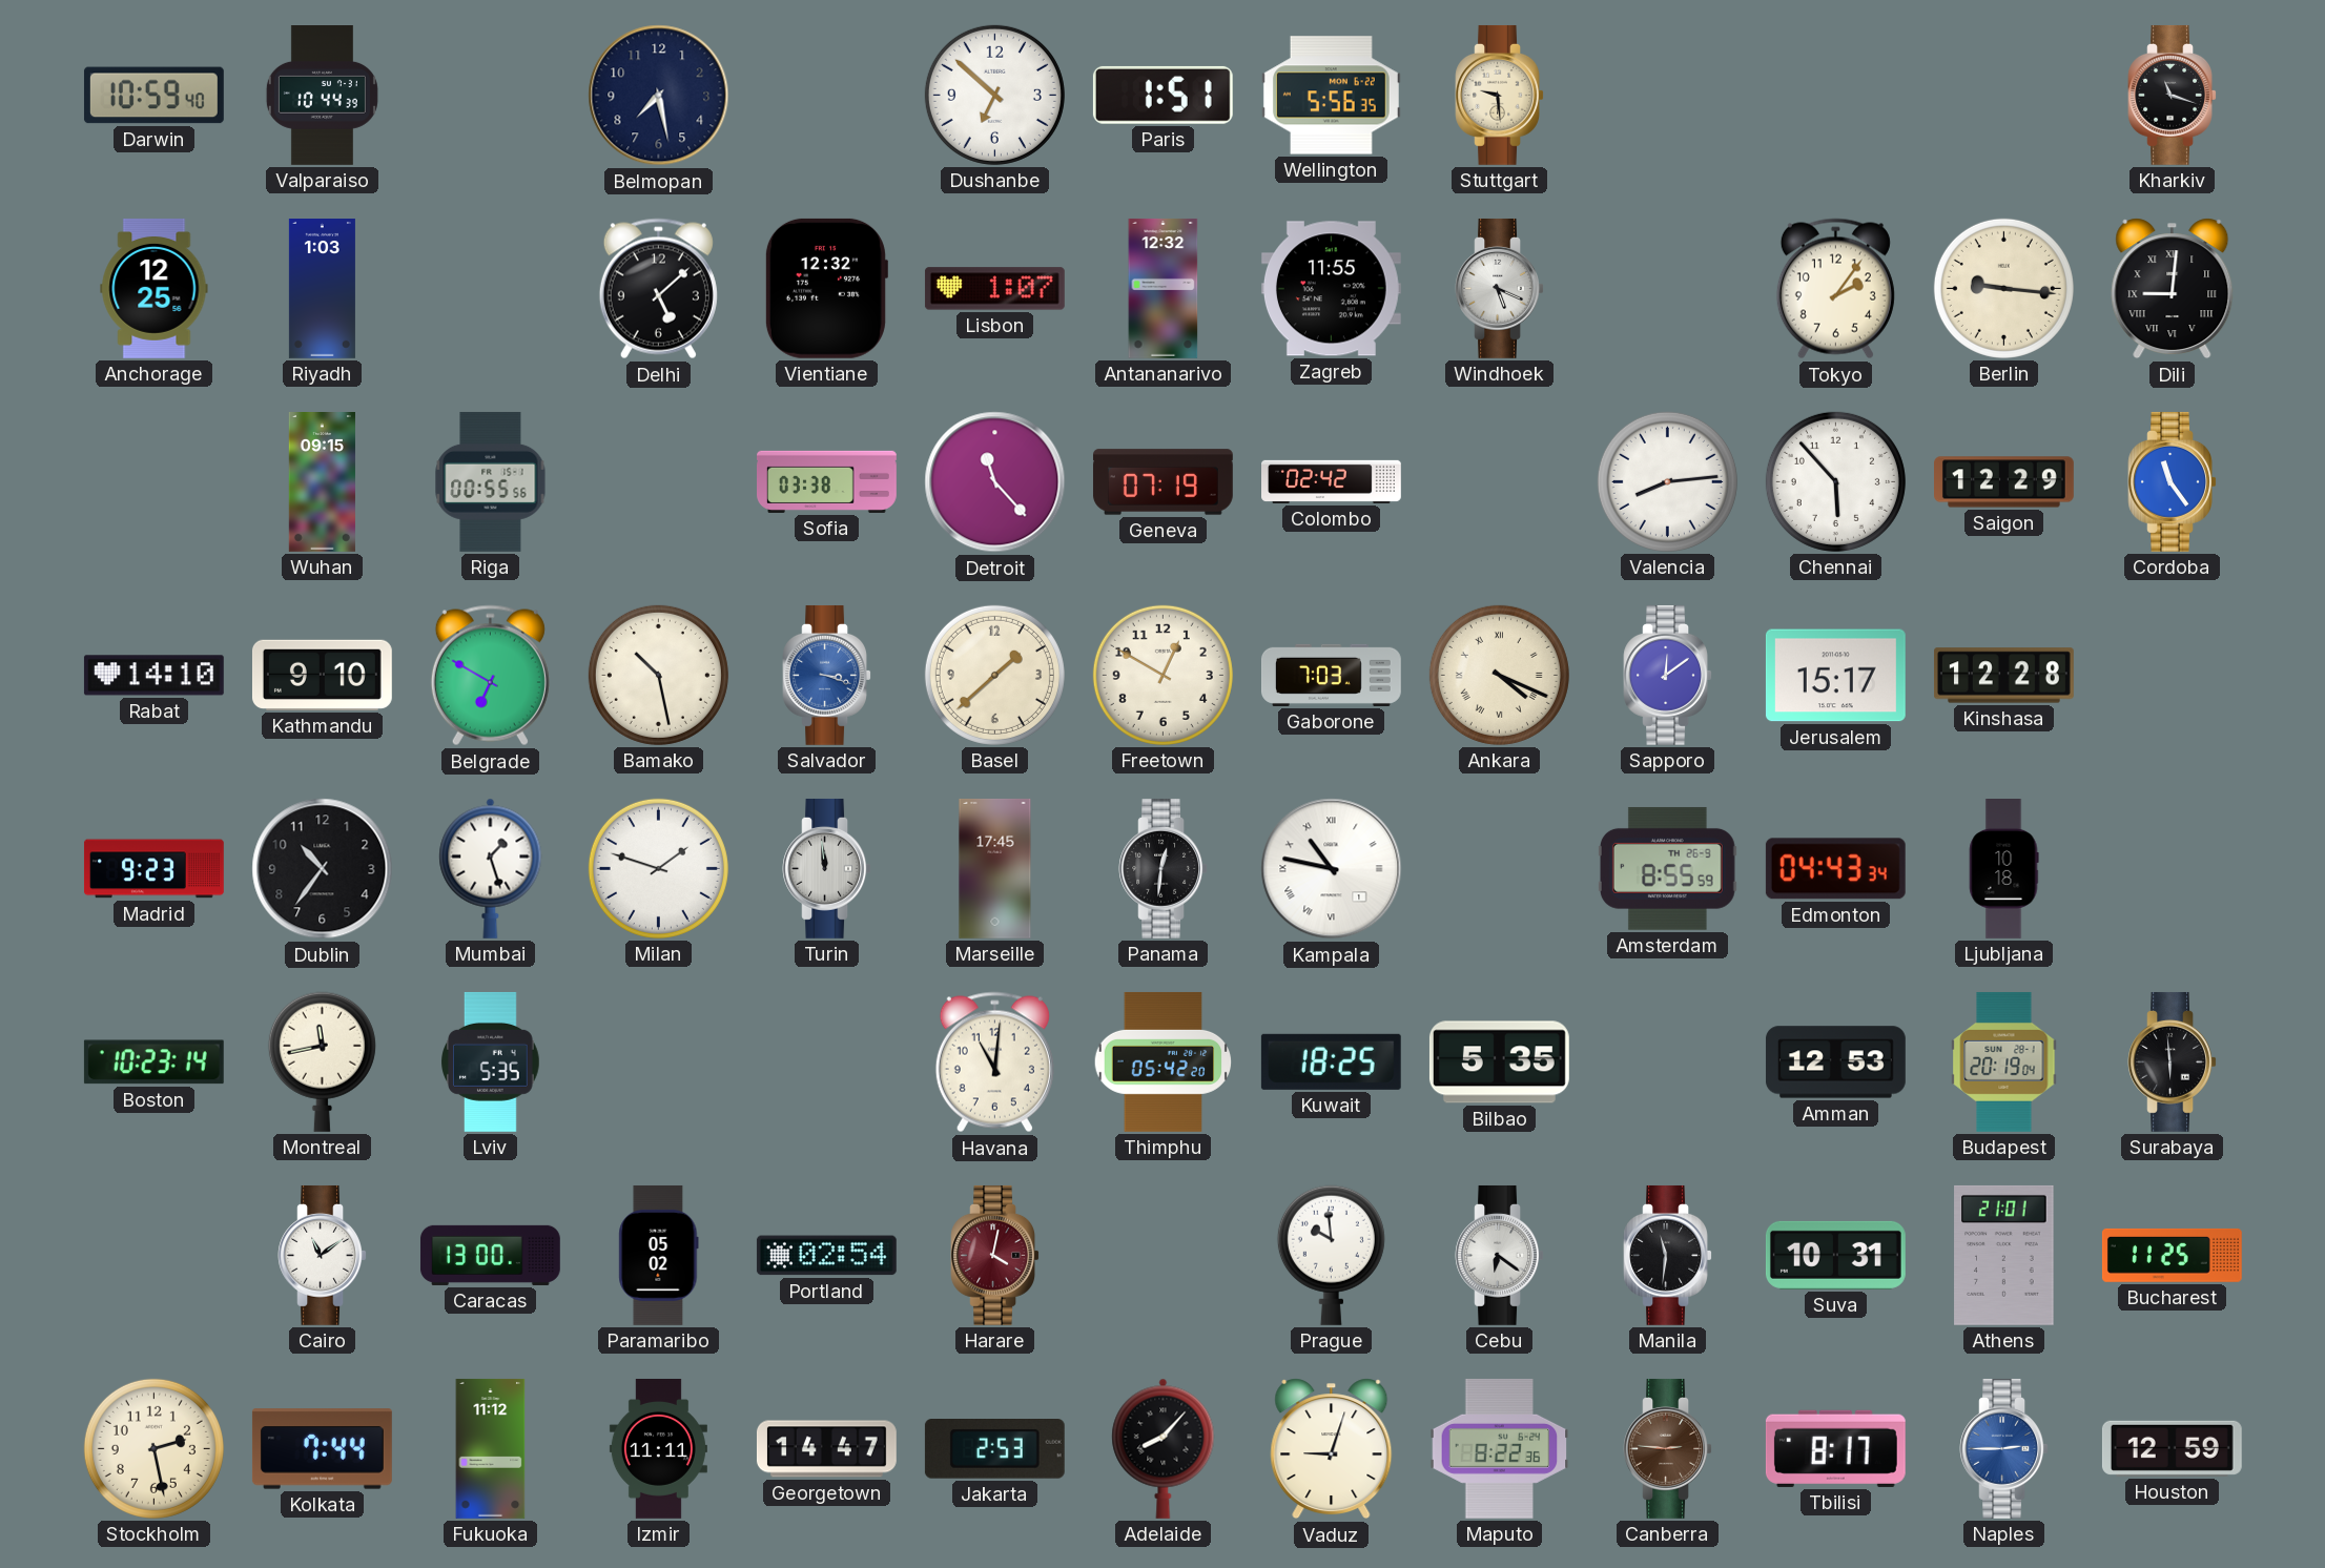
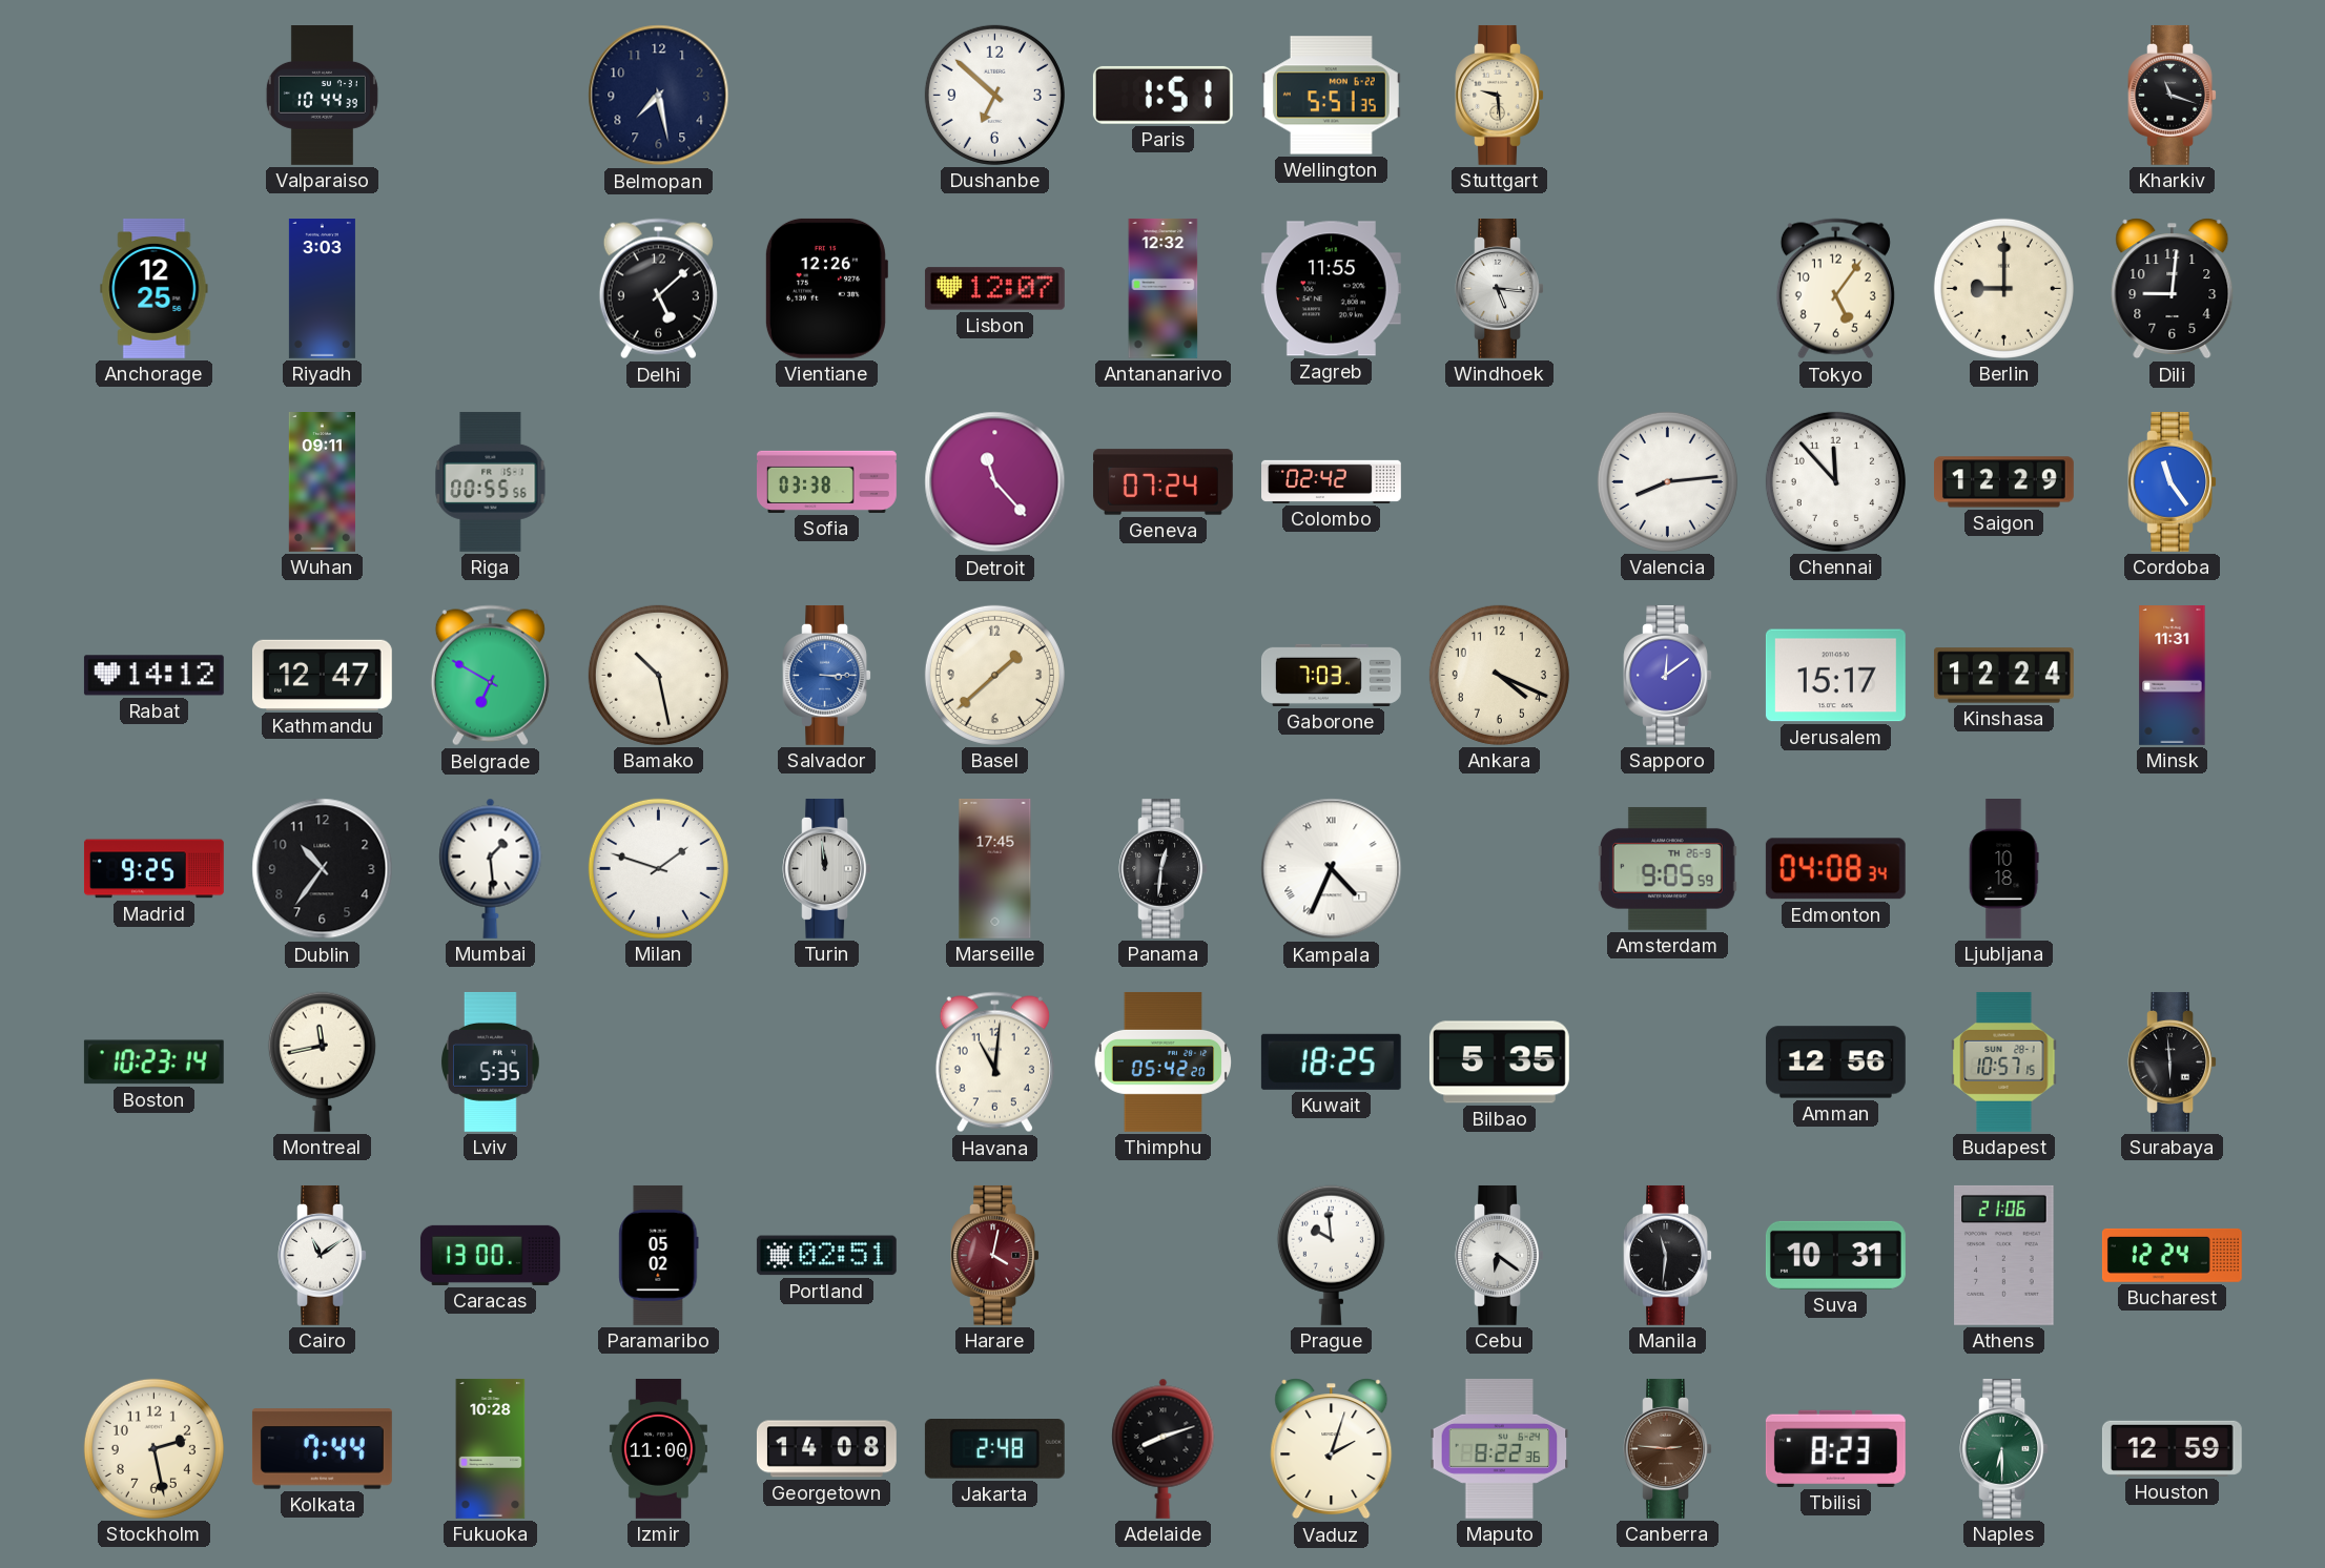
Darwin: 10:59 -> none (153, 96)
Wellington: 5:56 -> 5:51 (1331, 96)
Riyadh: 1:03 -> 3:03 (322, 289)
Vientiane: 12:32 -> 12:26 (826, 288)
Lisbon: 1:07 -> 12:07 (994, 289)
Windhoek: 5:19 -> 5:16 (1499, 288)
Tokyo: 2:06 -> 5:06 (1835, 289)
Berlin: 9:16 -> 9:00 (2003, 288)
Dili numerals: Roman -> Arabic (2173, 289)
Wuhan: 09:15 -> 09:11 (322, 482)
Geneva: 07:19 -> 07:24 (1162, 482)
Chennai: 5:53 -> 11:53 (1835, 481)
Rabat: 14:10 -> 14:12 (153, 676)
Kathmandu: 9:10 -> 12:47 (322, 675)
Salvador: 3:18 -> 3:15 (826, 675)
Freetown: 12:50 -> none (1162, 675)
Ankara numerals: Roman -> Arabic (1499, 675)
Kinshasa: 12:28 -> 12:24 (2004, 676)
Minsk: none -> 11:31 (2173, 676)
Madrid: 9:23 -> 9:25 (153, 869)
Mumbai: 1:27 -> 1:29 (491, 868)
Kampala: 10:47 -> 4:34 (1332, 869)
Amsterdam: 8:55 -> 9:05 (1667, 868)
Edmonton: 04:43 -> 04:08 (1835, 869)
Amman: 12:53 -> 12:56 (1835, 1062)
Budapest: 20:19 -> 10:57 (2004, 1061)
Portland: 02:54 -> 02:51 (826, 1256)
Athens: 21:01 -> 21:06 (2004, 1255)
Bucharest: 11:25 -> 12:24 (2172, 1255)
Fukuoka: 11:12 -> 10:28 (491, 1449)
Izmir: 11:11 -> 11:00 (658, 1448)
Georgetown: 14:47 -> 14:08 (826, 1449)
Jakarta: 2:53 -> 2:48 (994, 1449)
Adelaide: 8:07 -> 8:12 (1164, 1448)
Vaduz: 9:03 -> 2:03 (1332, 1449)
Tbilisi: 8:17 -> 8:23 (1835, 1448)
Naples: 2:45 -> 6:30 (2003, 1448)
Naples dial: blue -> green (2003, 1448)
